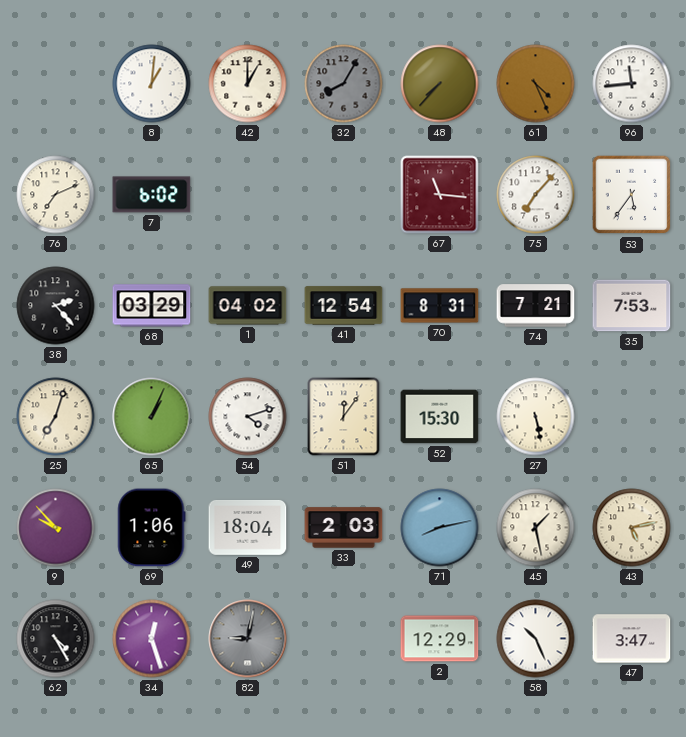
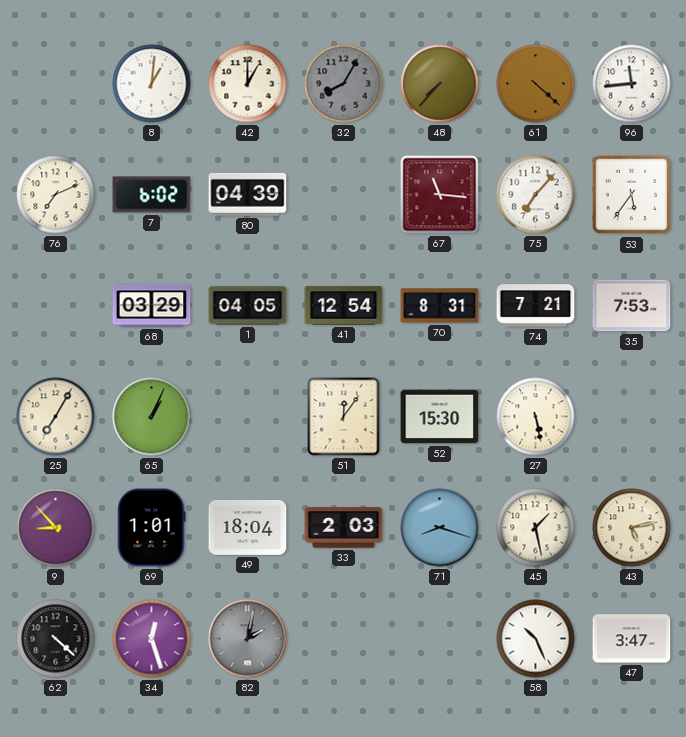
61: 4:26 -> 4:22 (536, 84)
80: none -> 04:39 (248, 194)
38: 2:23 -> none (56, 306)
1: 04:02 -> 04:05 (248, 306)
25: 7:03 -> 7:05 (56, 417)
54: 4:12 -> none (248, 417)
9: 9:53 -> 8:53 (56, 528)
69: 1:06 -> 1:01 (152, 528)
71: 8:13 -> 8:18 (440, 528)
62: 4:25 -> 4:22 (56, 639)
82: 9:02 -> 2:02 (248, 639)
2: 12:29 -> none (440, 639)
